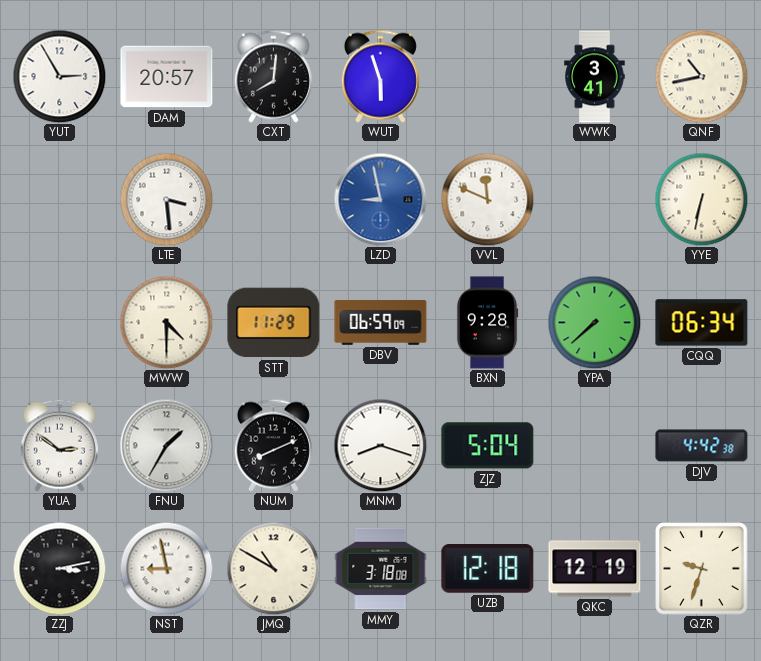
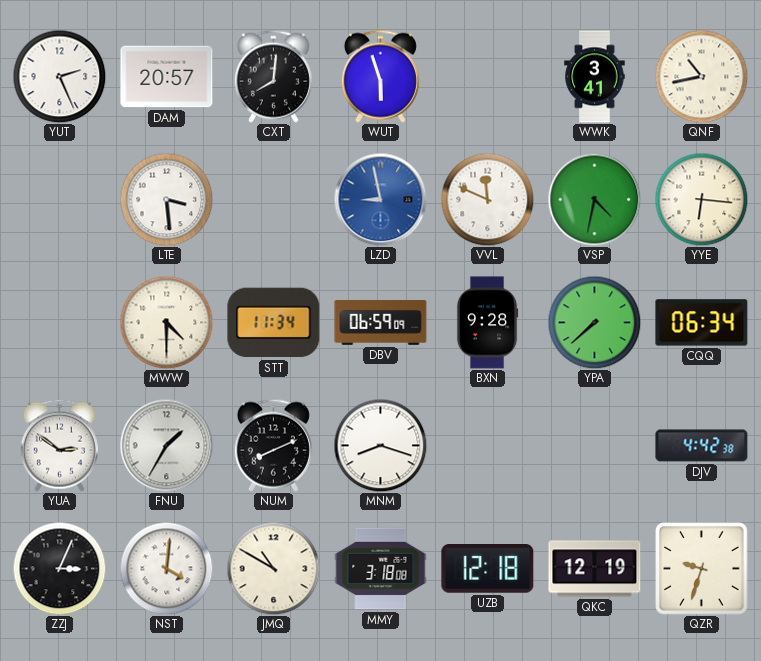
YUT: 2:55 -> 2:26 (59, 76)
VSP: none -> 4:32 (594, 199)
YYE: 6:32 -> 6:16 (701, 199)
STT: 11:29 -> 11:34 (274, 323)
ZJZ: 5:04 -> none (488, 446)
ZZJ: 3:13 -> 3:04 (59, 568)
NST: 8:58 -> 4:01 (166, 568)
